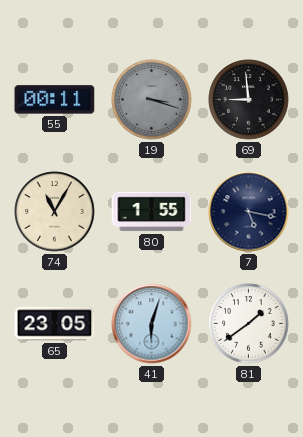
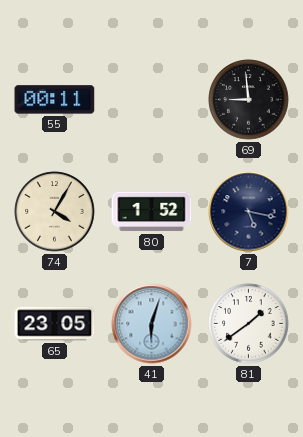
19: 3:18 -> none (152, 100)
74: 11:05 -> 4:05 (55, 212)
80: 1:55 -> 1:52 (152, 212)
